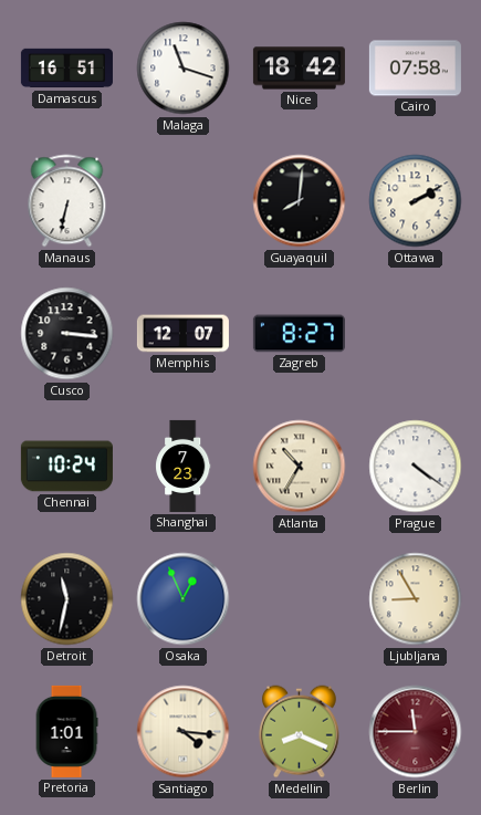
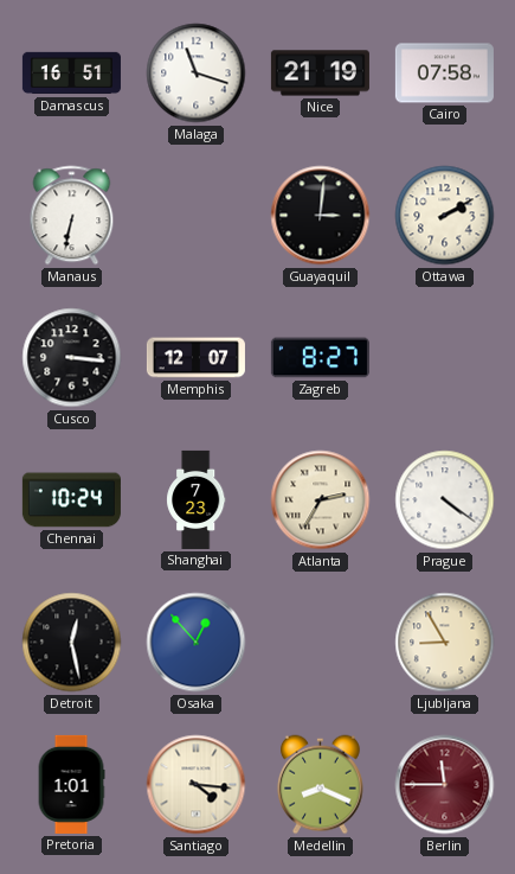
Nice: 18:42 -> 21:19 (320, 74)
Guayaquil: 8:01 -> 3:01 (321, 216)
Atlanta: 10:35 -> 2:35 (321, 500)
Detroit: 11:32 -> 12:28 (72, 643)
Osaka: 12:56 -> 12:53 (197, 643)
